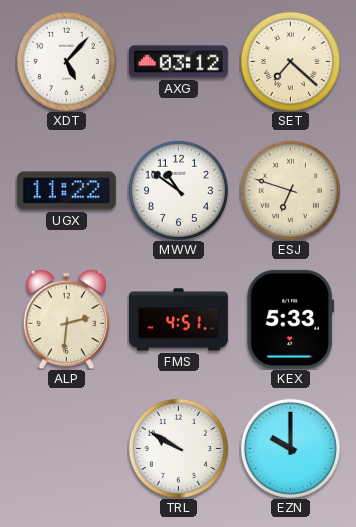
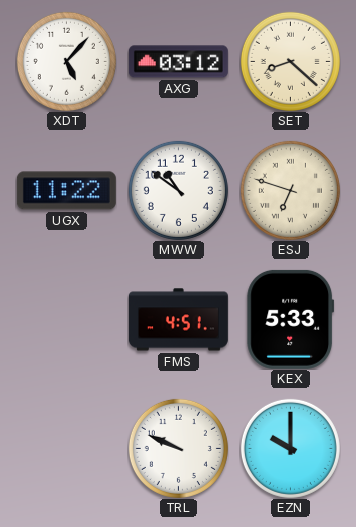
SET: 7:22 -> 8:22 (290, 61)
ALP: 2:31 -> none (67, 319)
TRL: 9:50 -> 9:49 (178, 448)
